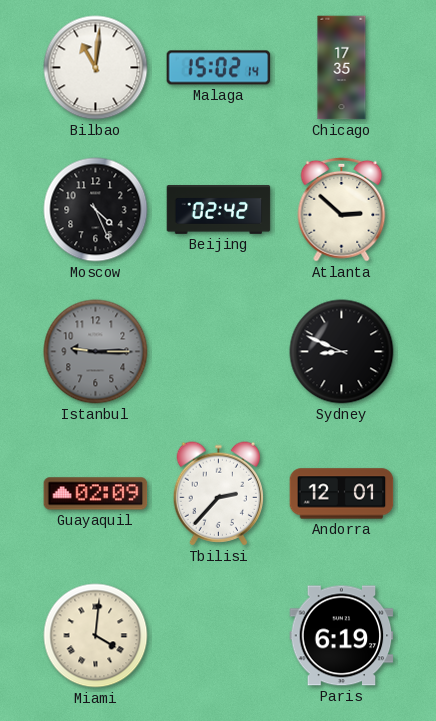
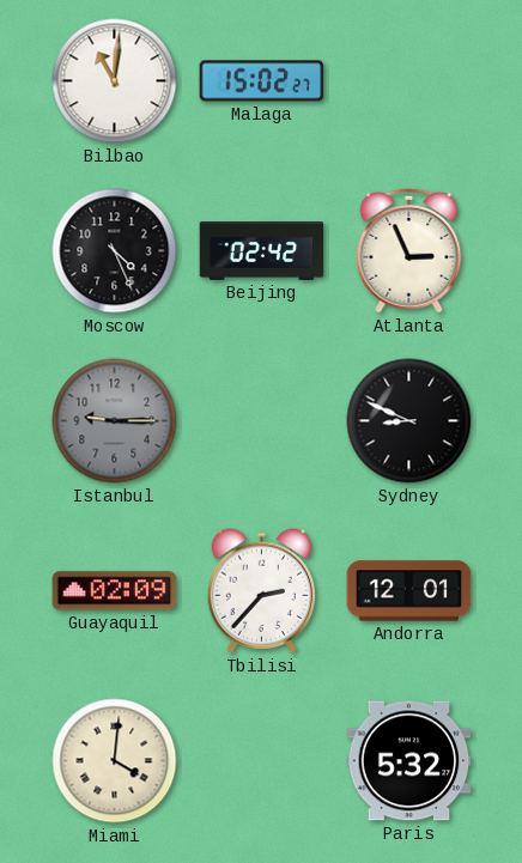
Malaga: 15:02:14 -> 15:02:27 (262, 81)
Chicago: 17:35 -> none (342, 68)
Atlanta: 2:52 -> 2:56 (409, 250)
Paris: 6:19 -> 5:32 (409, 761)
